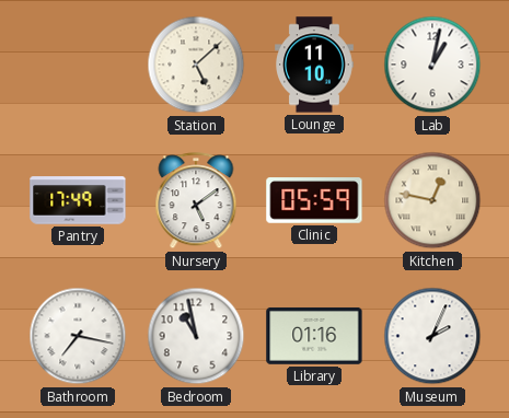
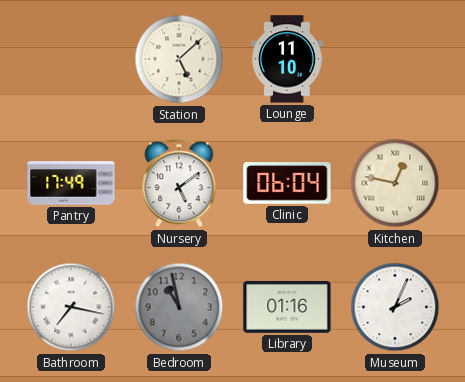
Lab: 1:02 -> none (432, 65)
Clinic: 05:59 -> 06:04 (287, 183)
Bedroom dial: white -> grey (179, 307)
